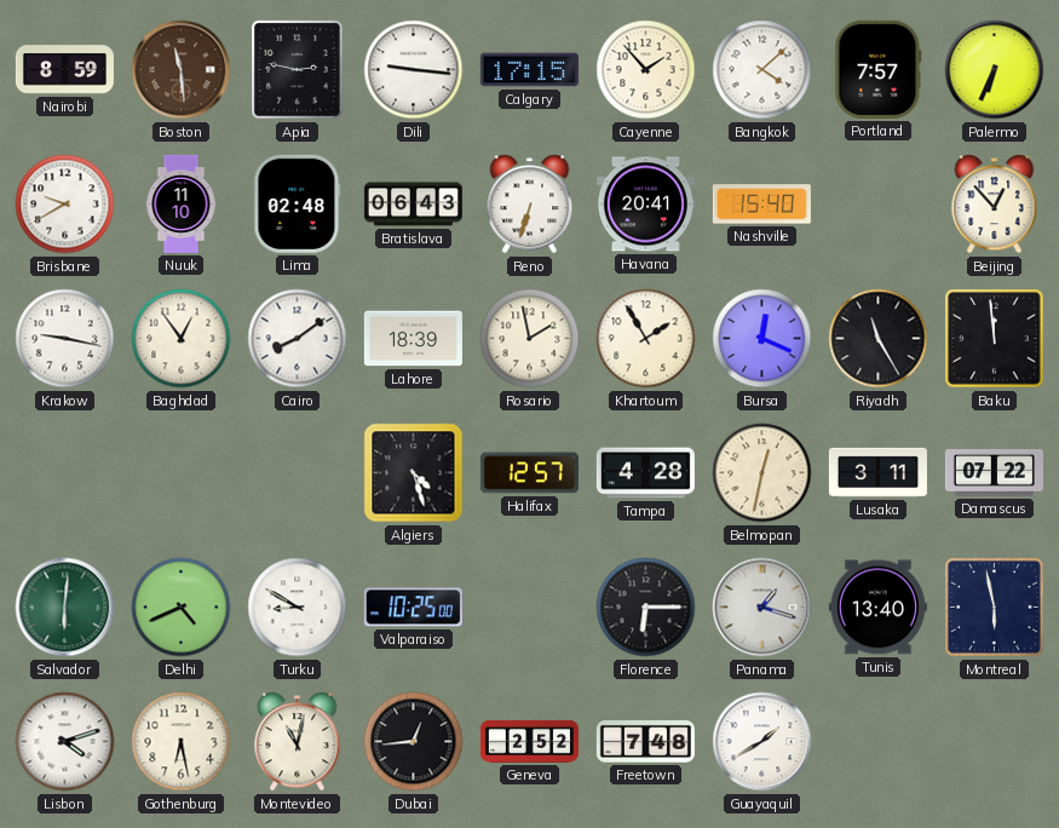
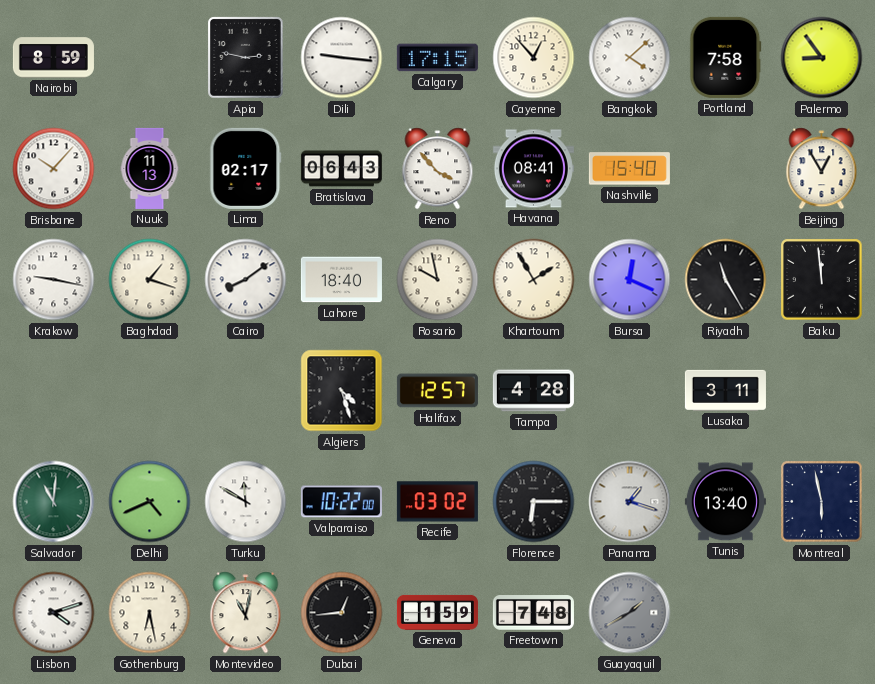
Boston: 11:29 -> none (182, 70)
Cayenne: 1:53 -> 12:53 (534, 58)
Portland: 7:57 -> 7:58 (726, 57)
Palermo: 6:34 -> 8:54 (822, 58)
Brisbane: 9:40 -> 10:07 (54, 169)
Nuuk: 11:10 -> 11:13 (150, 168)
Lima: 02:48 -> 02:17 (246, 168)
Reno: 6:33 -> 3:53 (438, 169)
Havana: 20:41 -> 08:41 (533, 169)
Beijing: 12:53 -> 12:55 (822, 169)
Baghdad: 12:54 -> 1:18 (150, 280)
Lahore: 18:39 -> 18:40 (341, 280)
Rosario: 1:58 -> 9:58 (438, 280)
Belmopan: 12:32 -> none (762, 473)
Damascus: 07:22 -> none (994, 473)
Salvador: 6:01 -> 11:01 (54, 502)
Turku: 8:50 -> 11:50 (246, 502)
Valparaiso: 10:25 -> 10:22 (341, 502)
Recife: none -> 03:02 (437, 502)
Geneva: 2:52 -> 1:59 (437, 612)
Guayaquil dial: white -> grey (630, 613)
